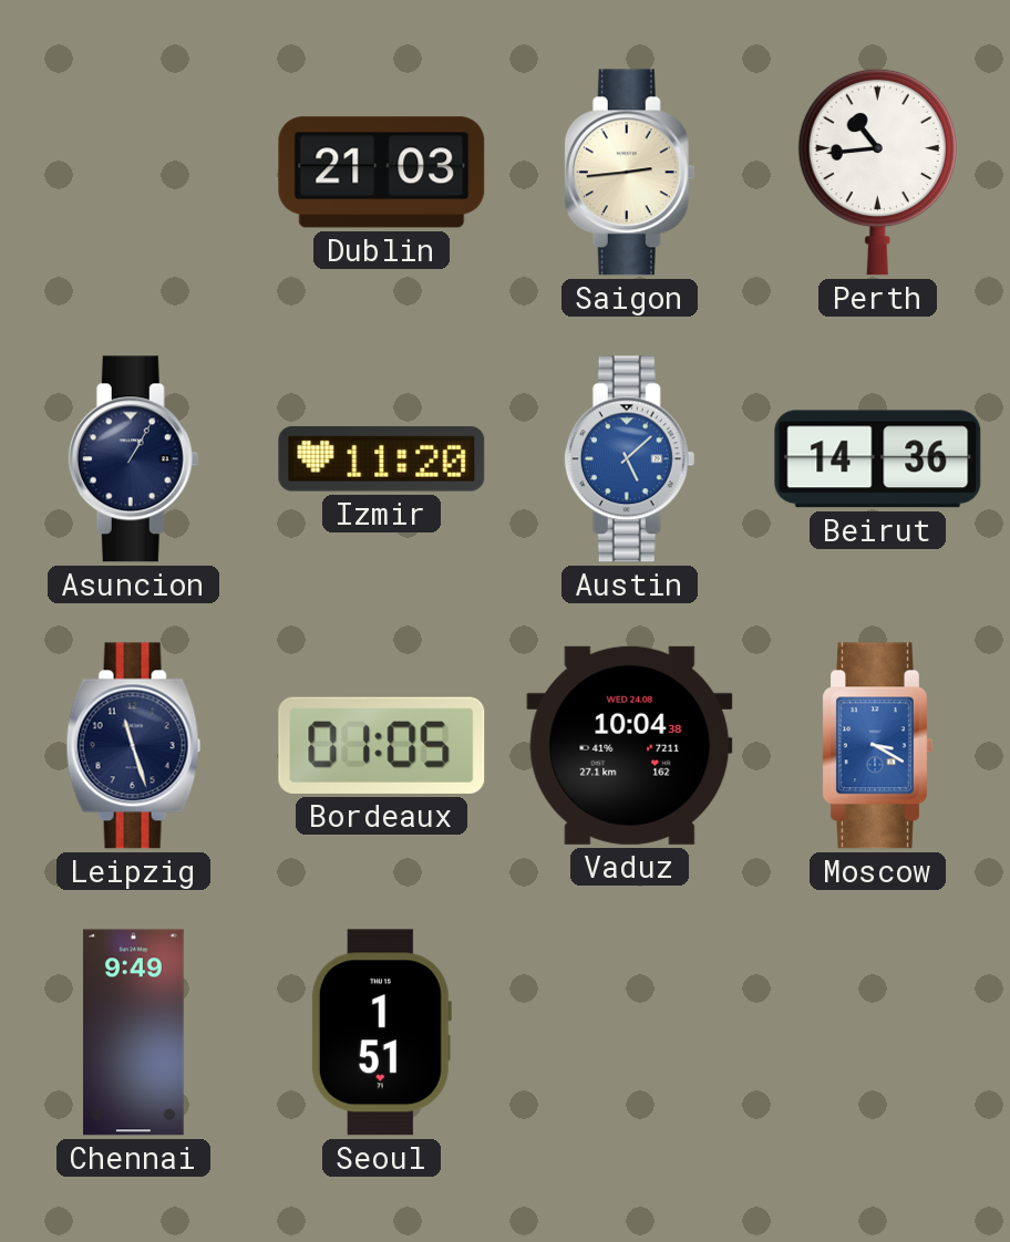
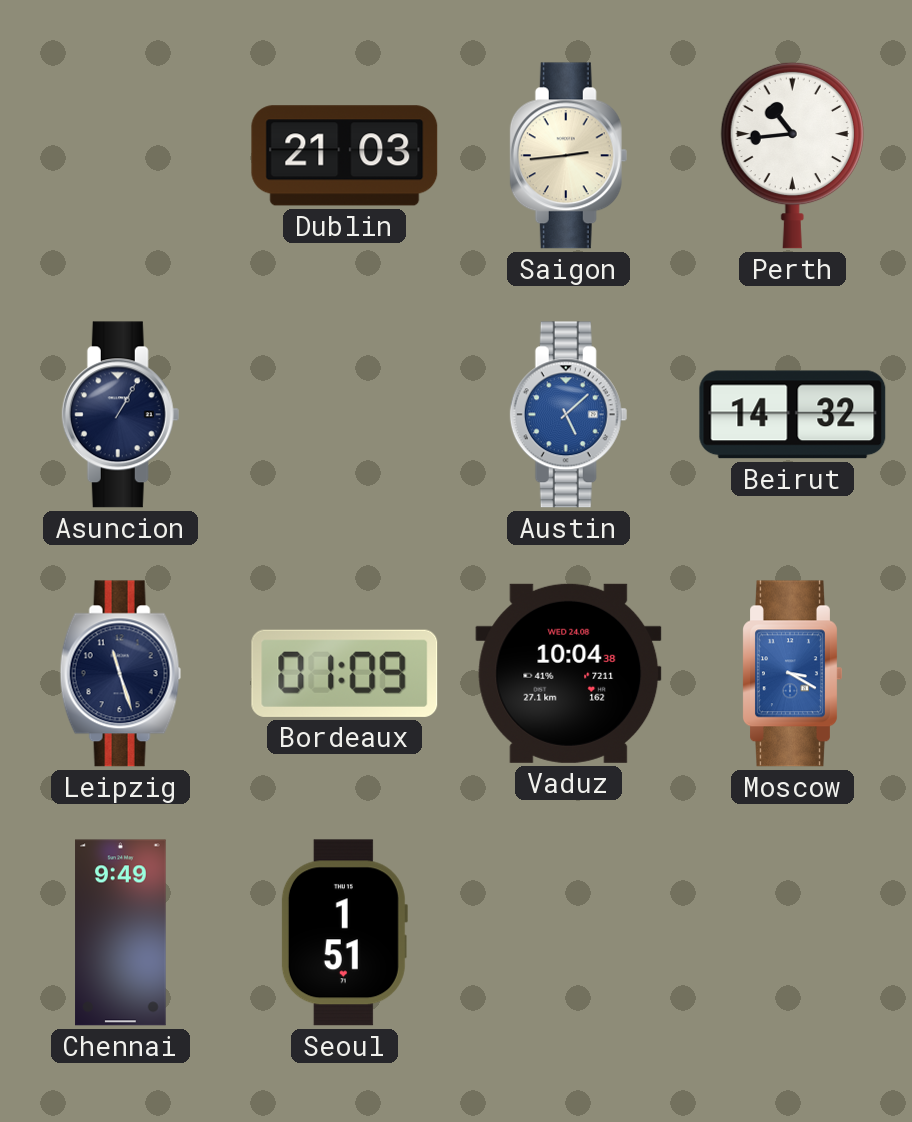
Izmir: 11:20 -> none (382, 459)
Beirut: 14:36 -> 14:32 (793, 415)
Bordeaux: 01:05 -> 01:09 (345, 673)
